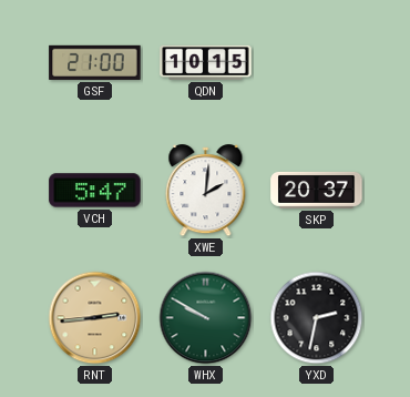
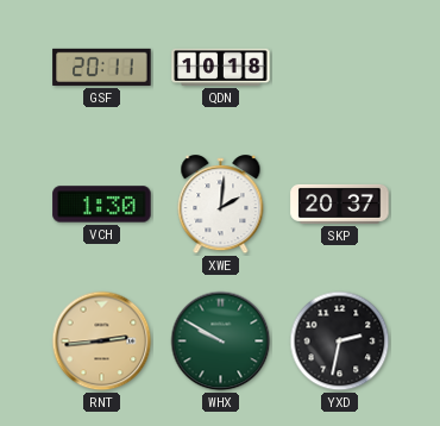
GSF: 21:00 -> 20:11 (102, 67)
QDN: 10:15 -> 10:18 (221, 67)
VCH: 5:47 -> 1:30 (102, 205)
